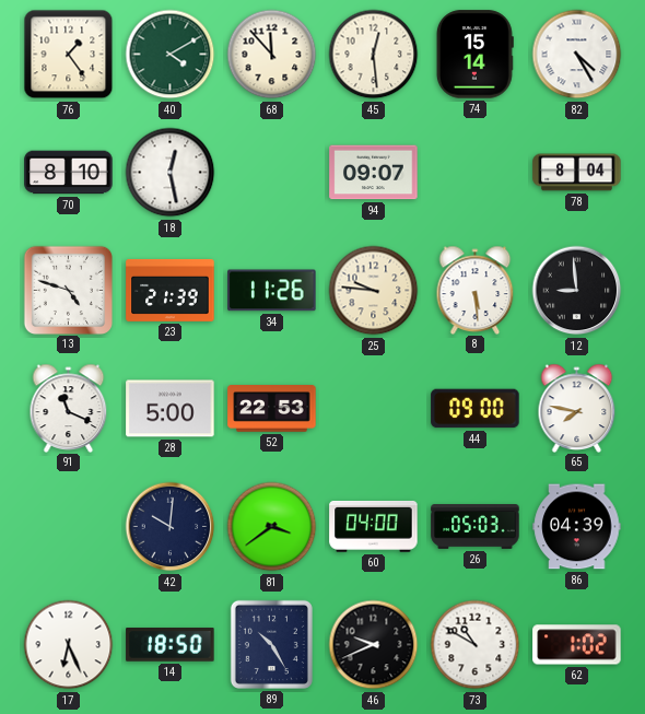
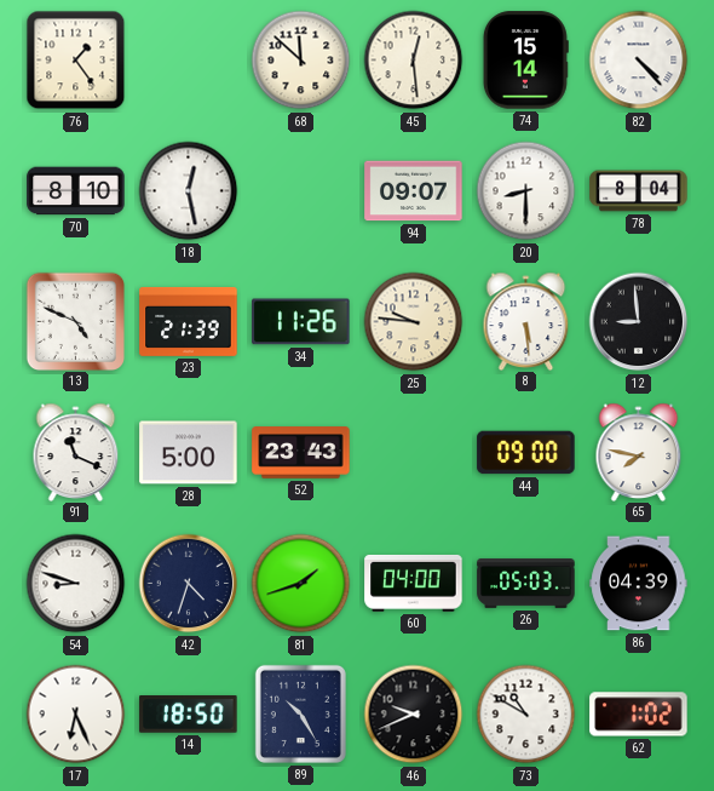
40: 4:10 -> none (171, 55)
68: 11:53 -> 11:52 (301, 61)
82: 4:25 -> 4:23 (639, 61)
20: none -> 8:30 (526, 191)
13: 4:48 -> 4:49 (75, 321)
52: 22:53 -> 23:43 (301, 453)
54: none -> 8:48 (76, 584)
42: 10:01 -> 4:33 (189, 584)
81: 3:39 -> 1:42 (301, 584)
